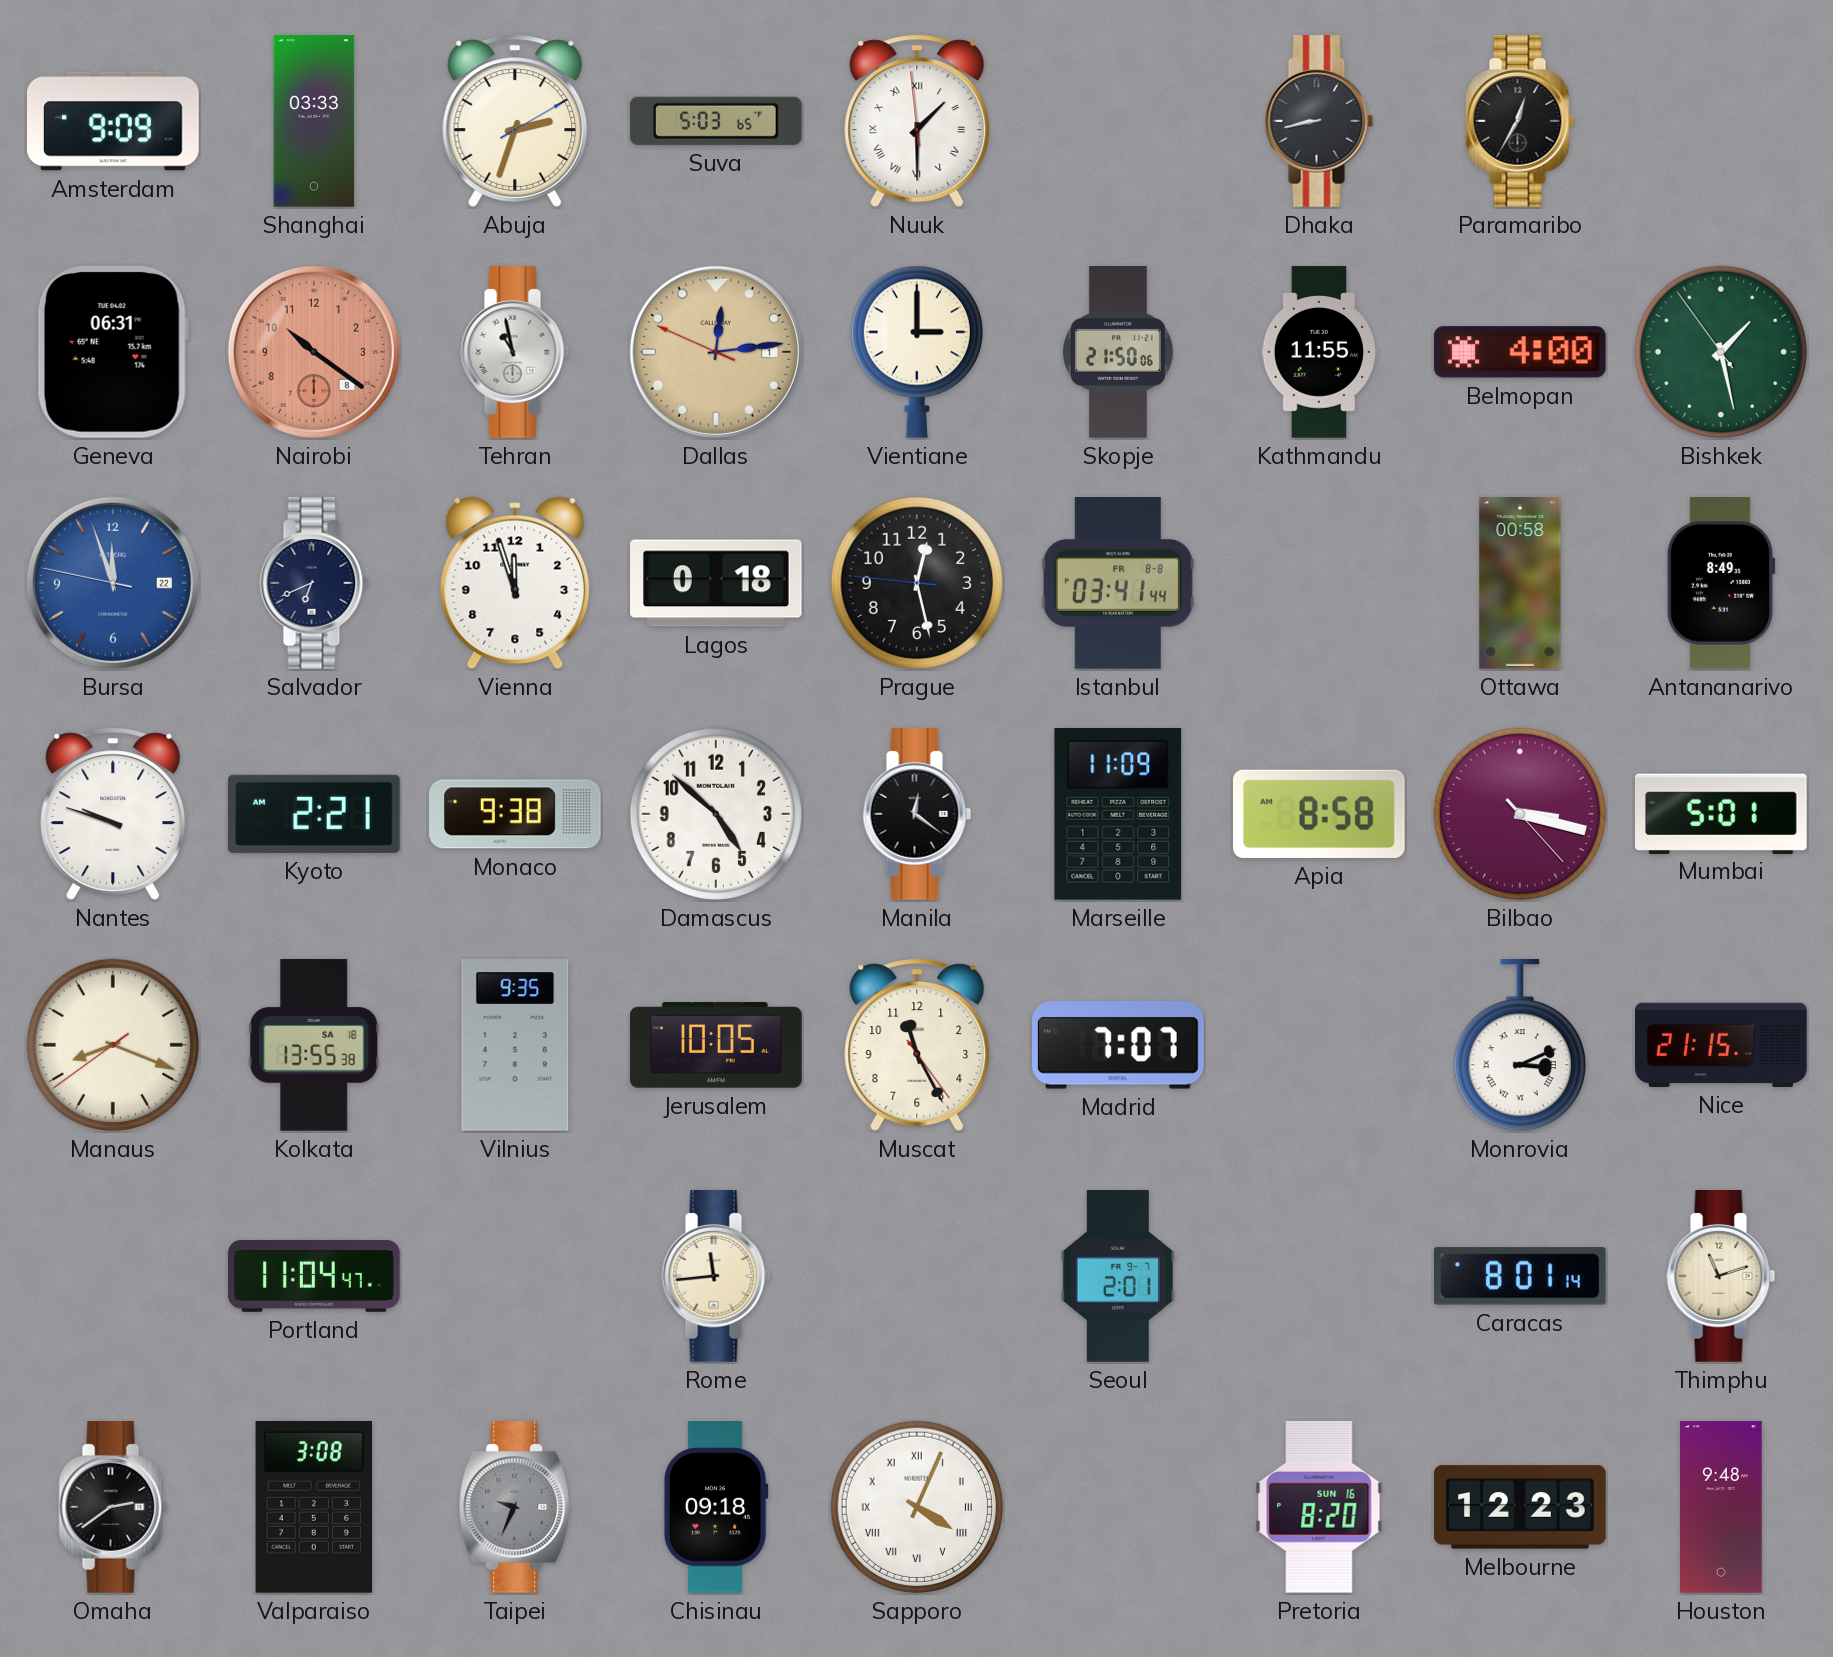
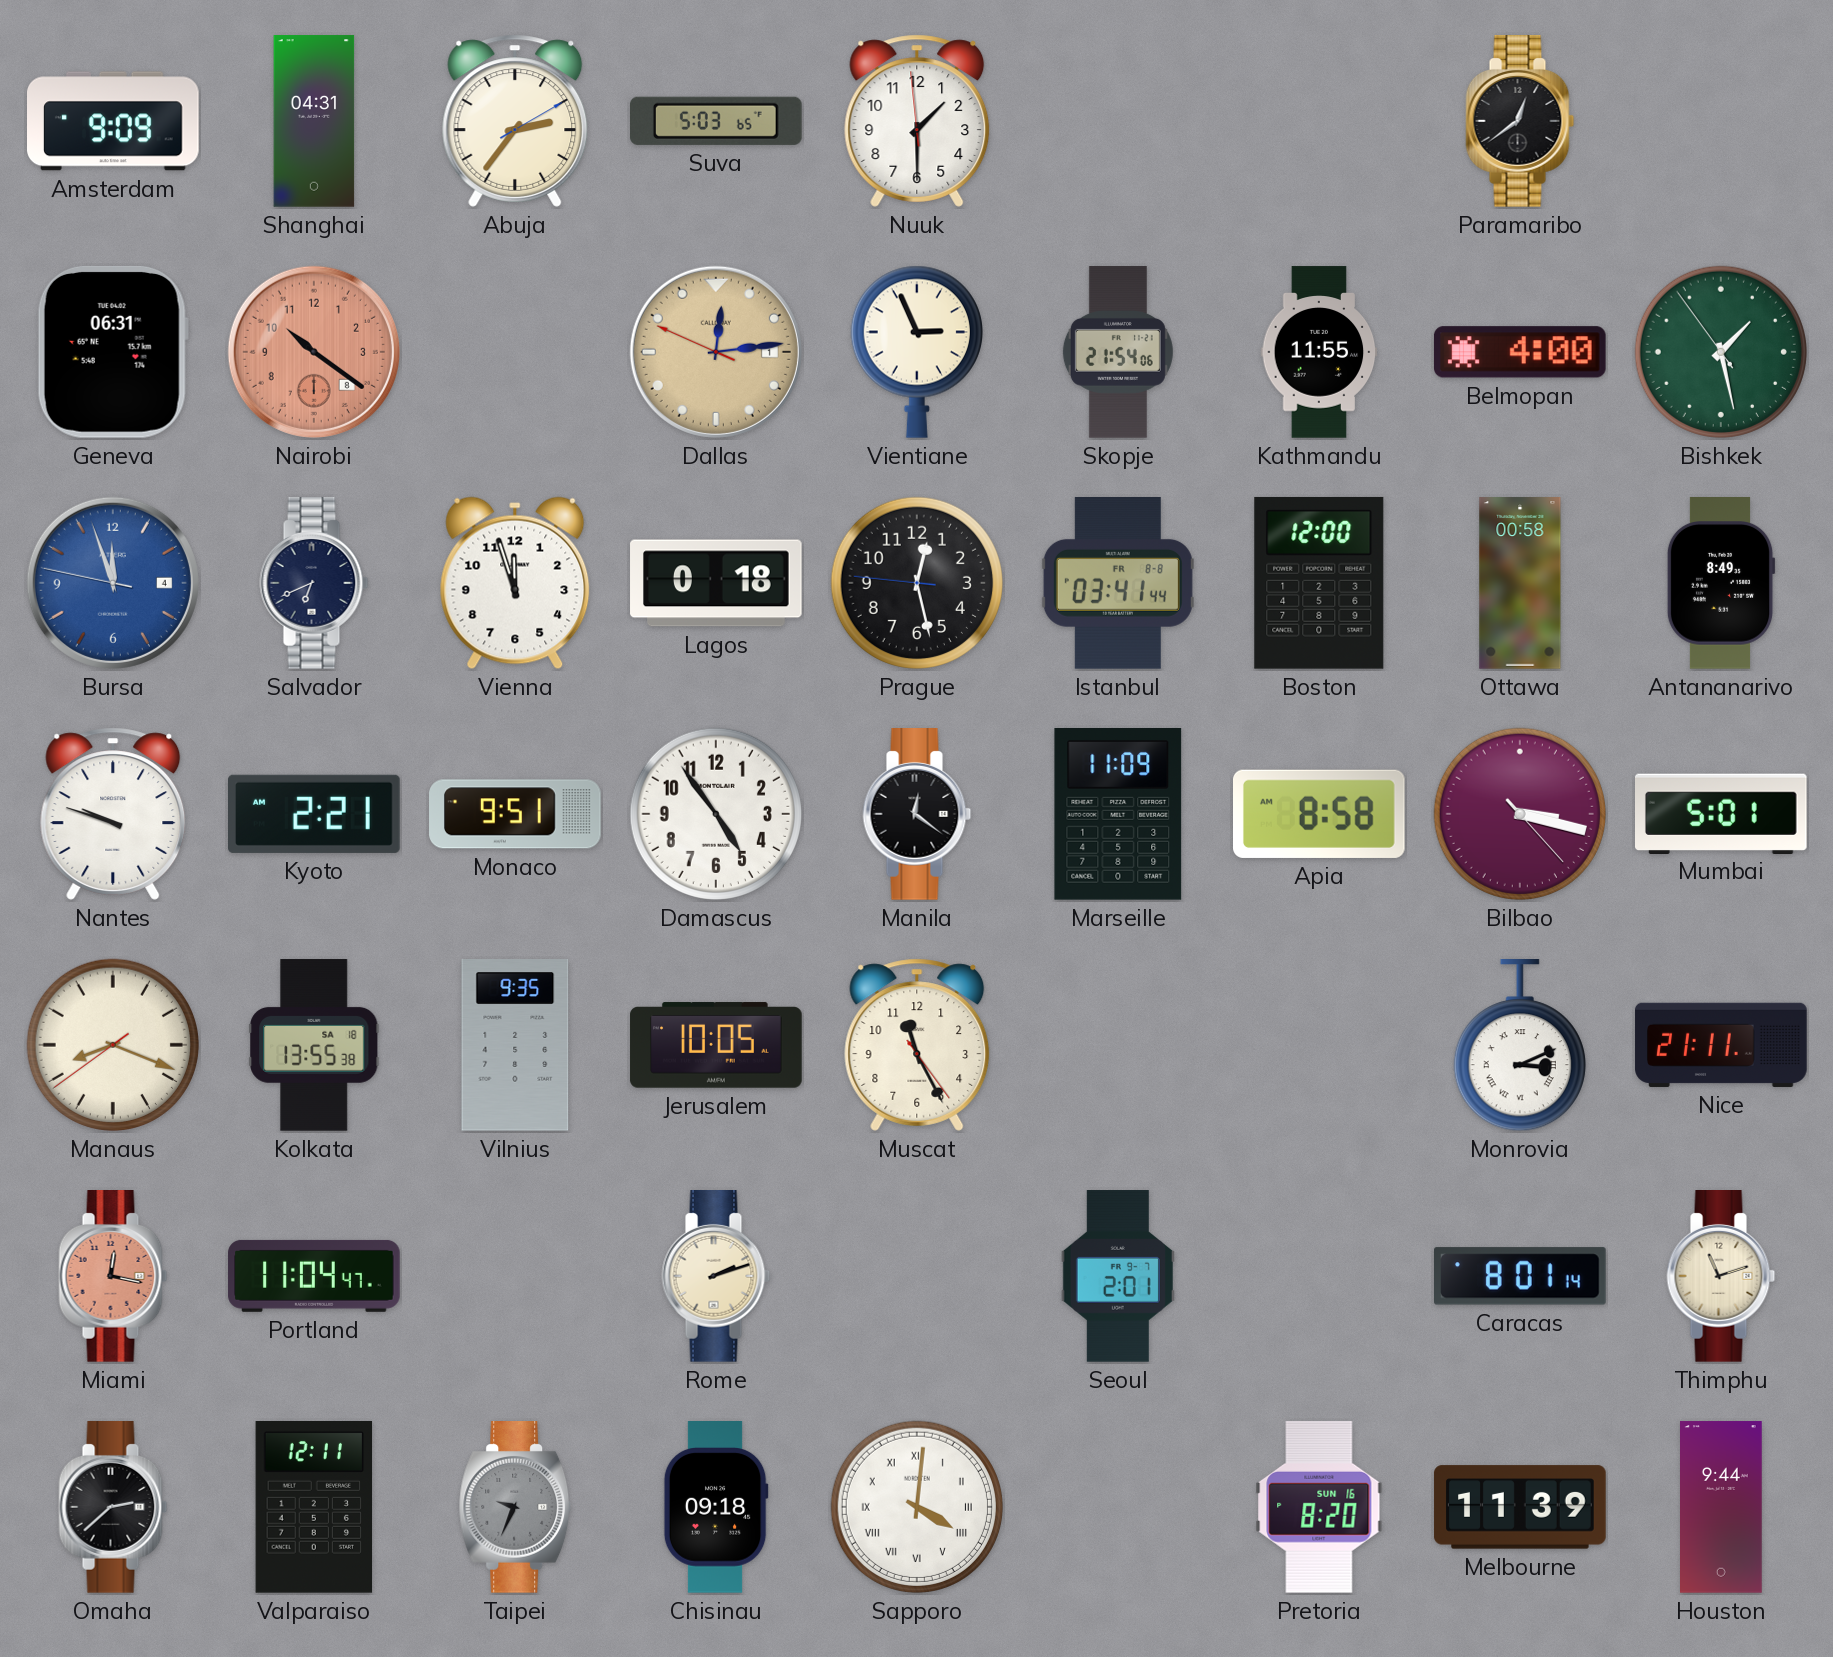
Shanghai: 03:33 -> 04:31 (314, 121)
Abuja: 2:33 -> 2:36 (515, 121)
Nuuk numerals: Roman -> Arabic (917, 121)
Dhaka: 8:43 -> none (1319, 122)
Paramaribo: 12:35 -> 12:39 (1520, 122)
Tehran: 10:58 -> none (515, 353)
Vientiane: 3:00 -> 2:56 (917, 352)
Skopje: 21:50 -> 21:54 (1118, 352)
Bursa date: 22 -> 4 (113, 583)
Boston: none -> 12:00 (1319, 583)
Monaco: 9:38 -> 9:51 (515, 814)
Damascus: 4:52 -> 4:54 (716, 814)
Madrid: 7:07 -> none (1119, 1045)
Nice: 21:15 -> 21:11 (1721, 1045)
Miami: none -> 12:17 (113, 1277)
Rome: 11:44 -> 2:12 (716, 1277)
Omaha: 2:39 -> 2:38 (113, 1508)
Valparaiso: 3:08 -> 12:11 (314, 1508)
Sapporo: 4:04 -> 4:01 (917, 1507)
Melbourne: 12:23 -> 11:39 (1520, 1507)
Houston: 9:48 -> 9:44 (1722, 1507)
